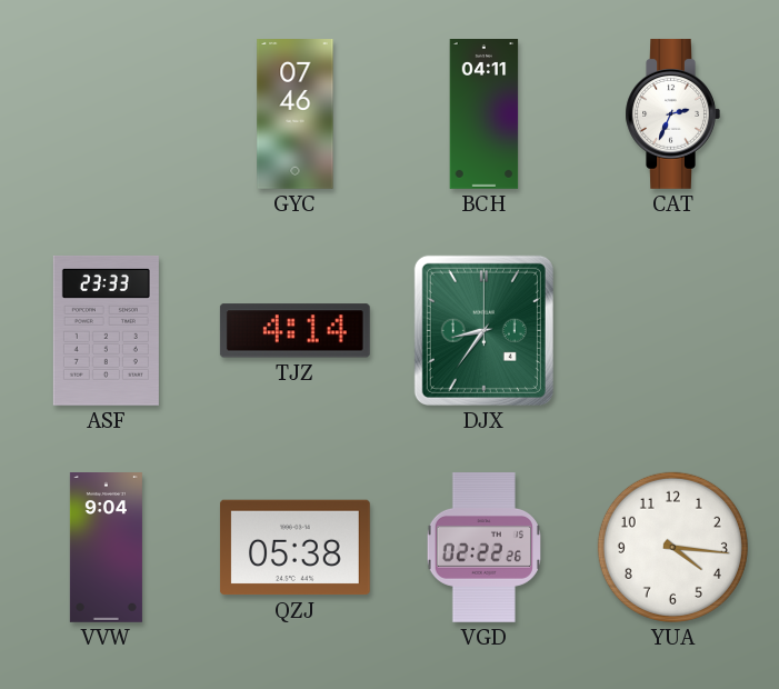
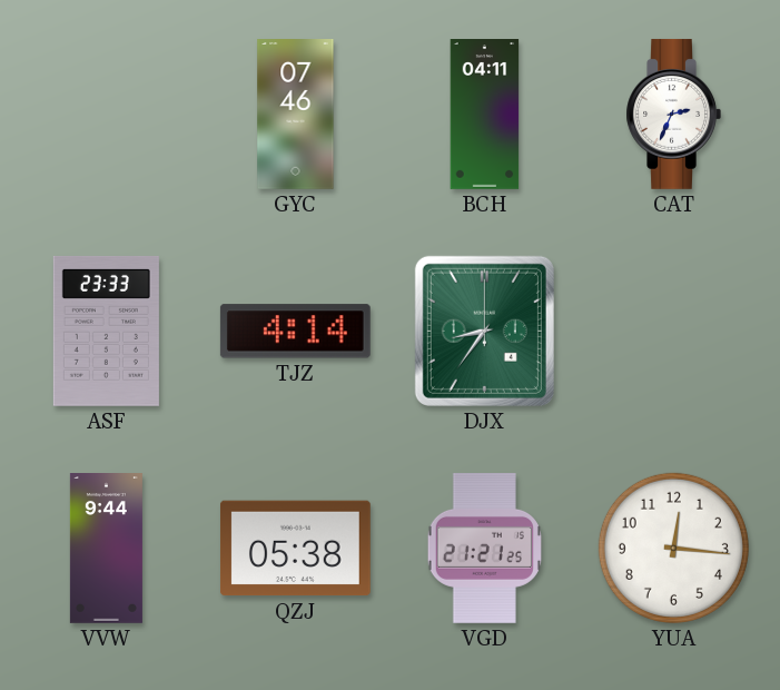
VVW: 9:04 -> 9:44 (106, 549)
VGD: 02:22 -> 21:21 (484, 549)
YUA: 4:16 -> 12:16 (673, 548)
